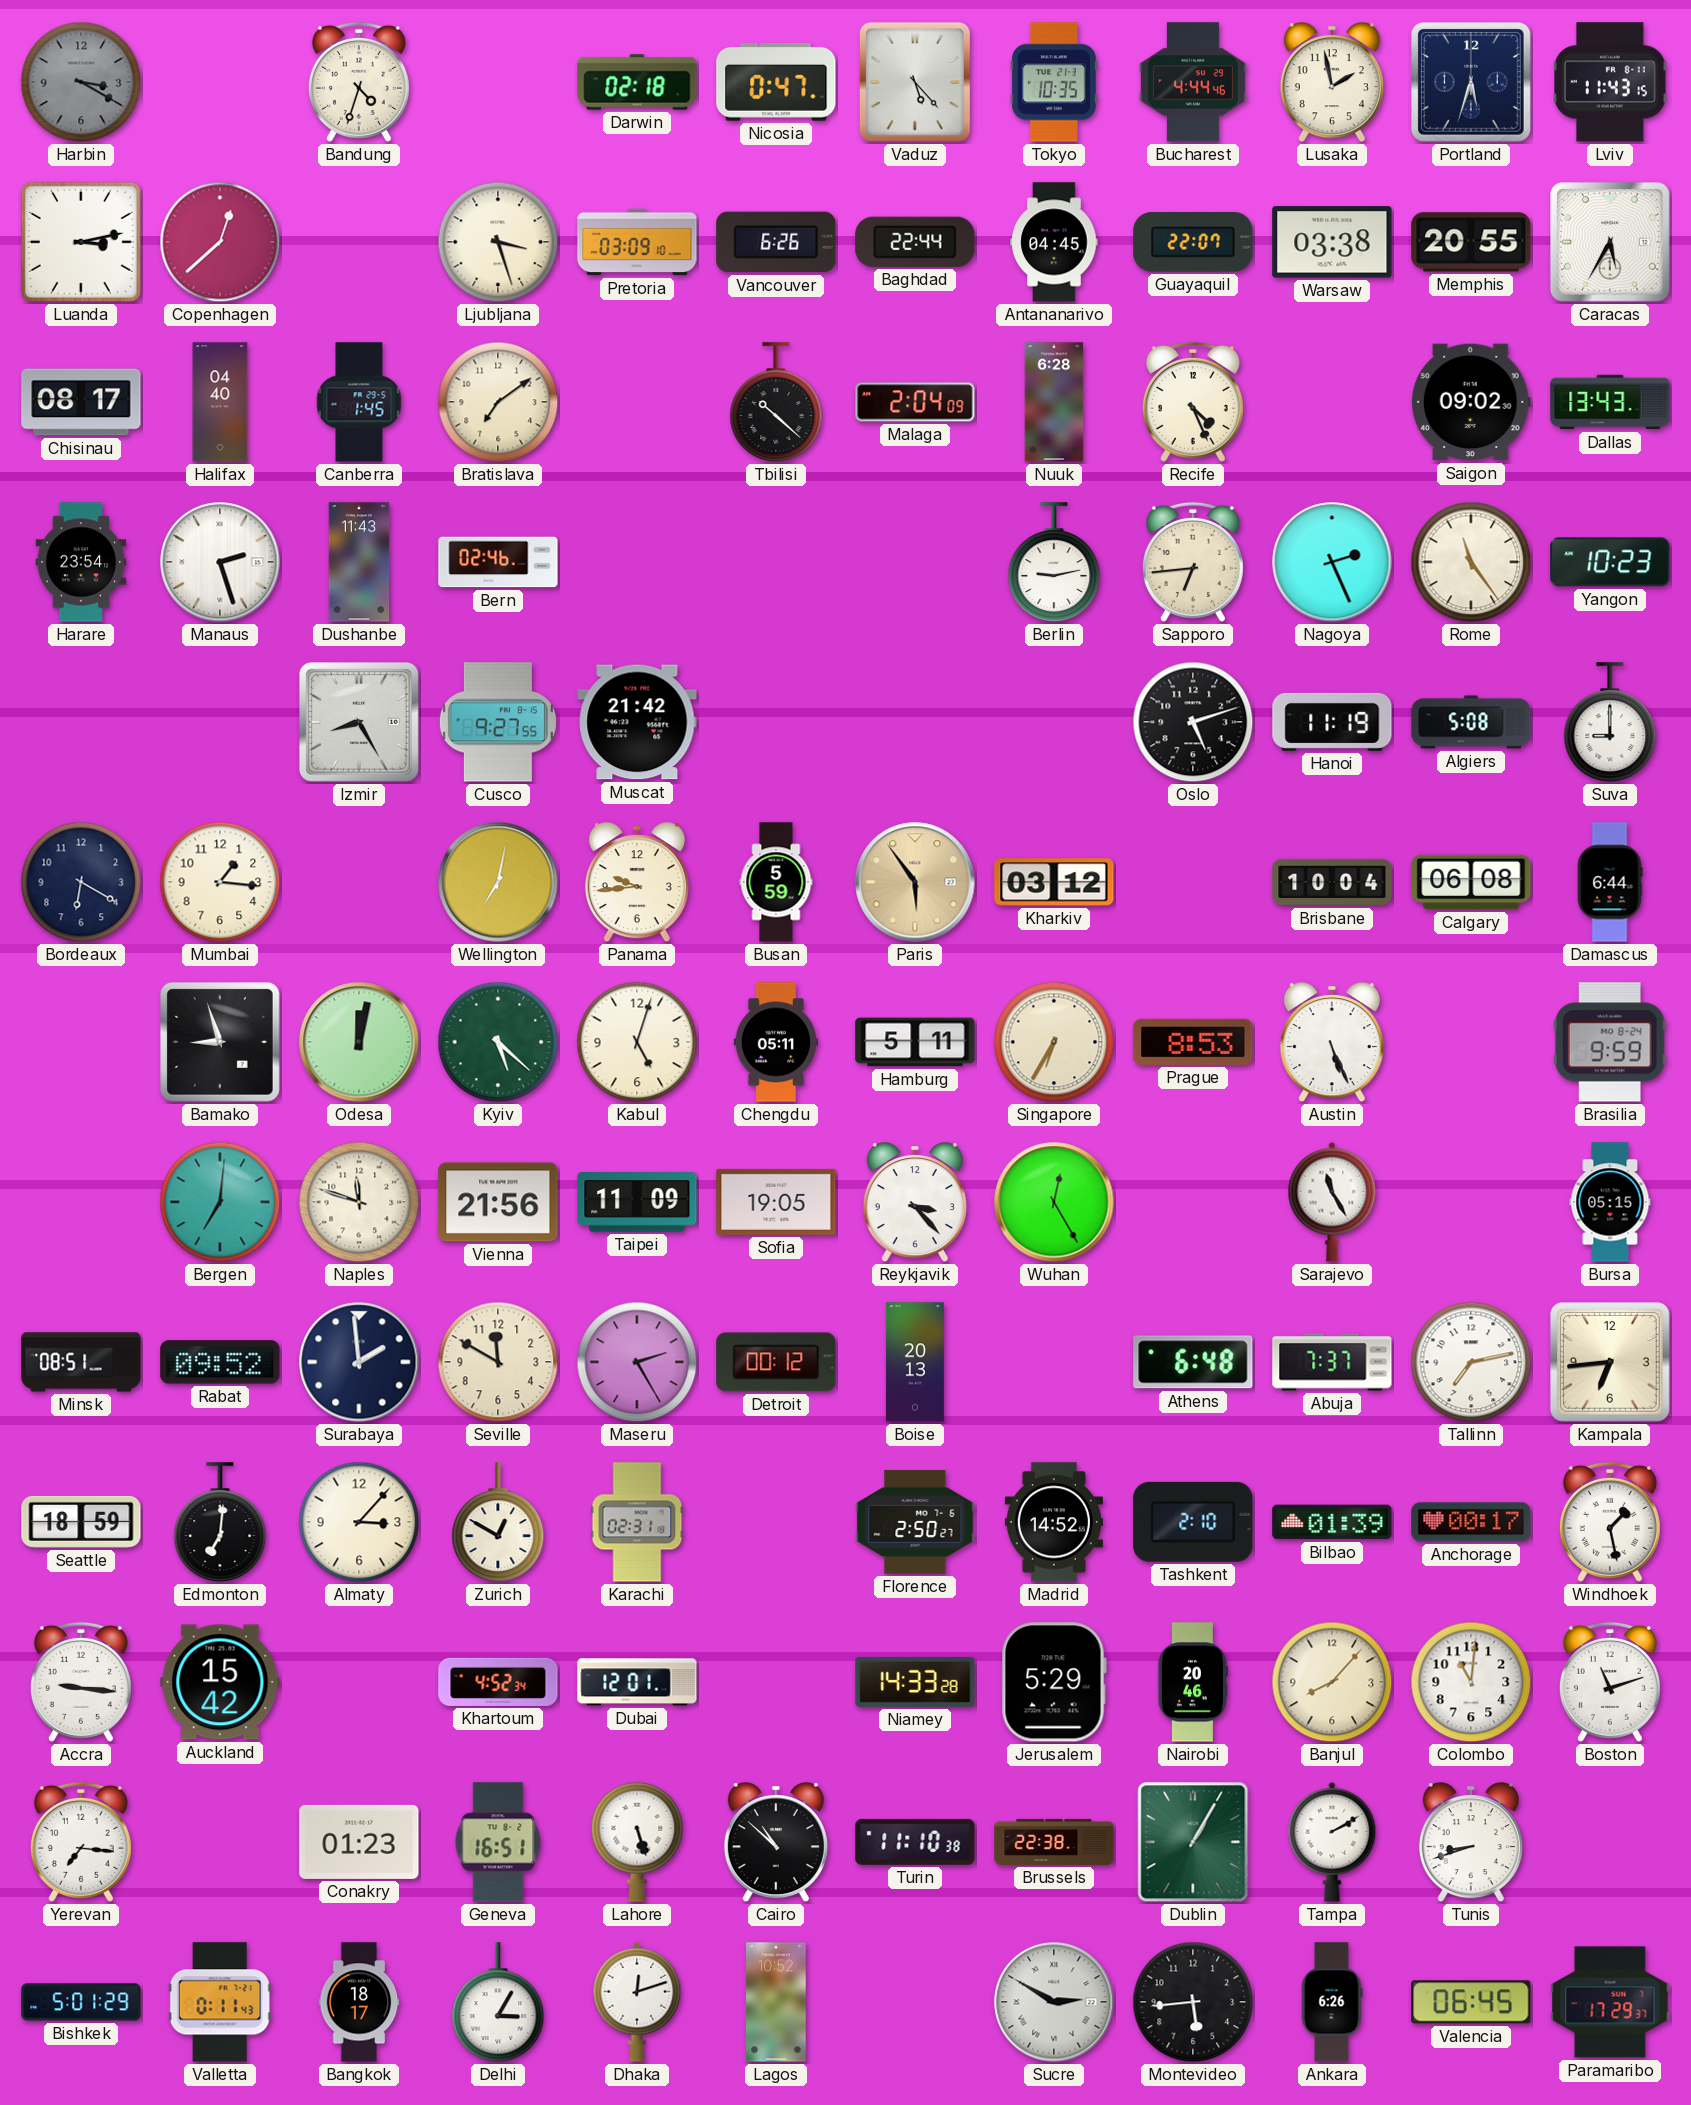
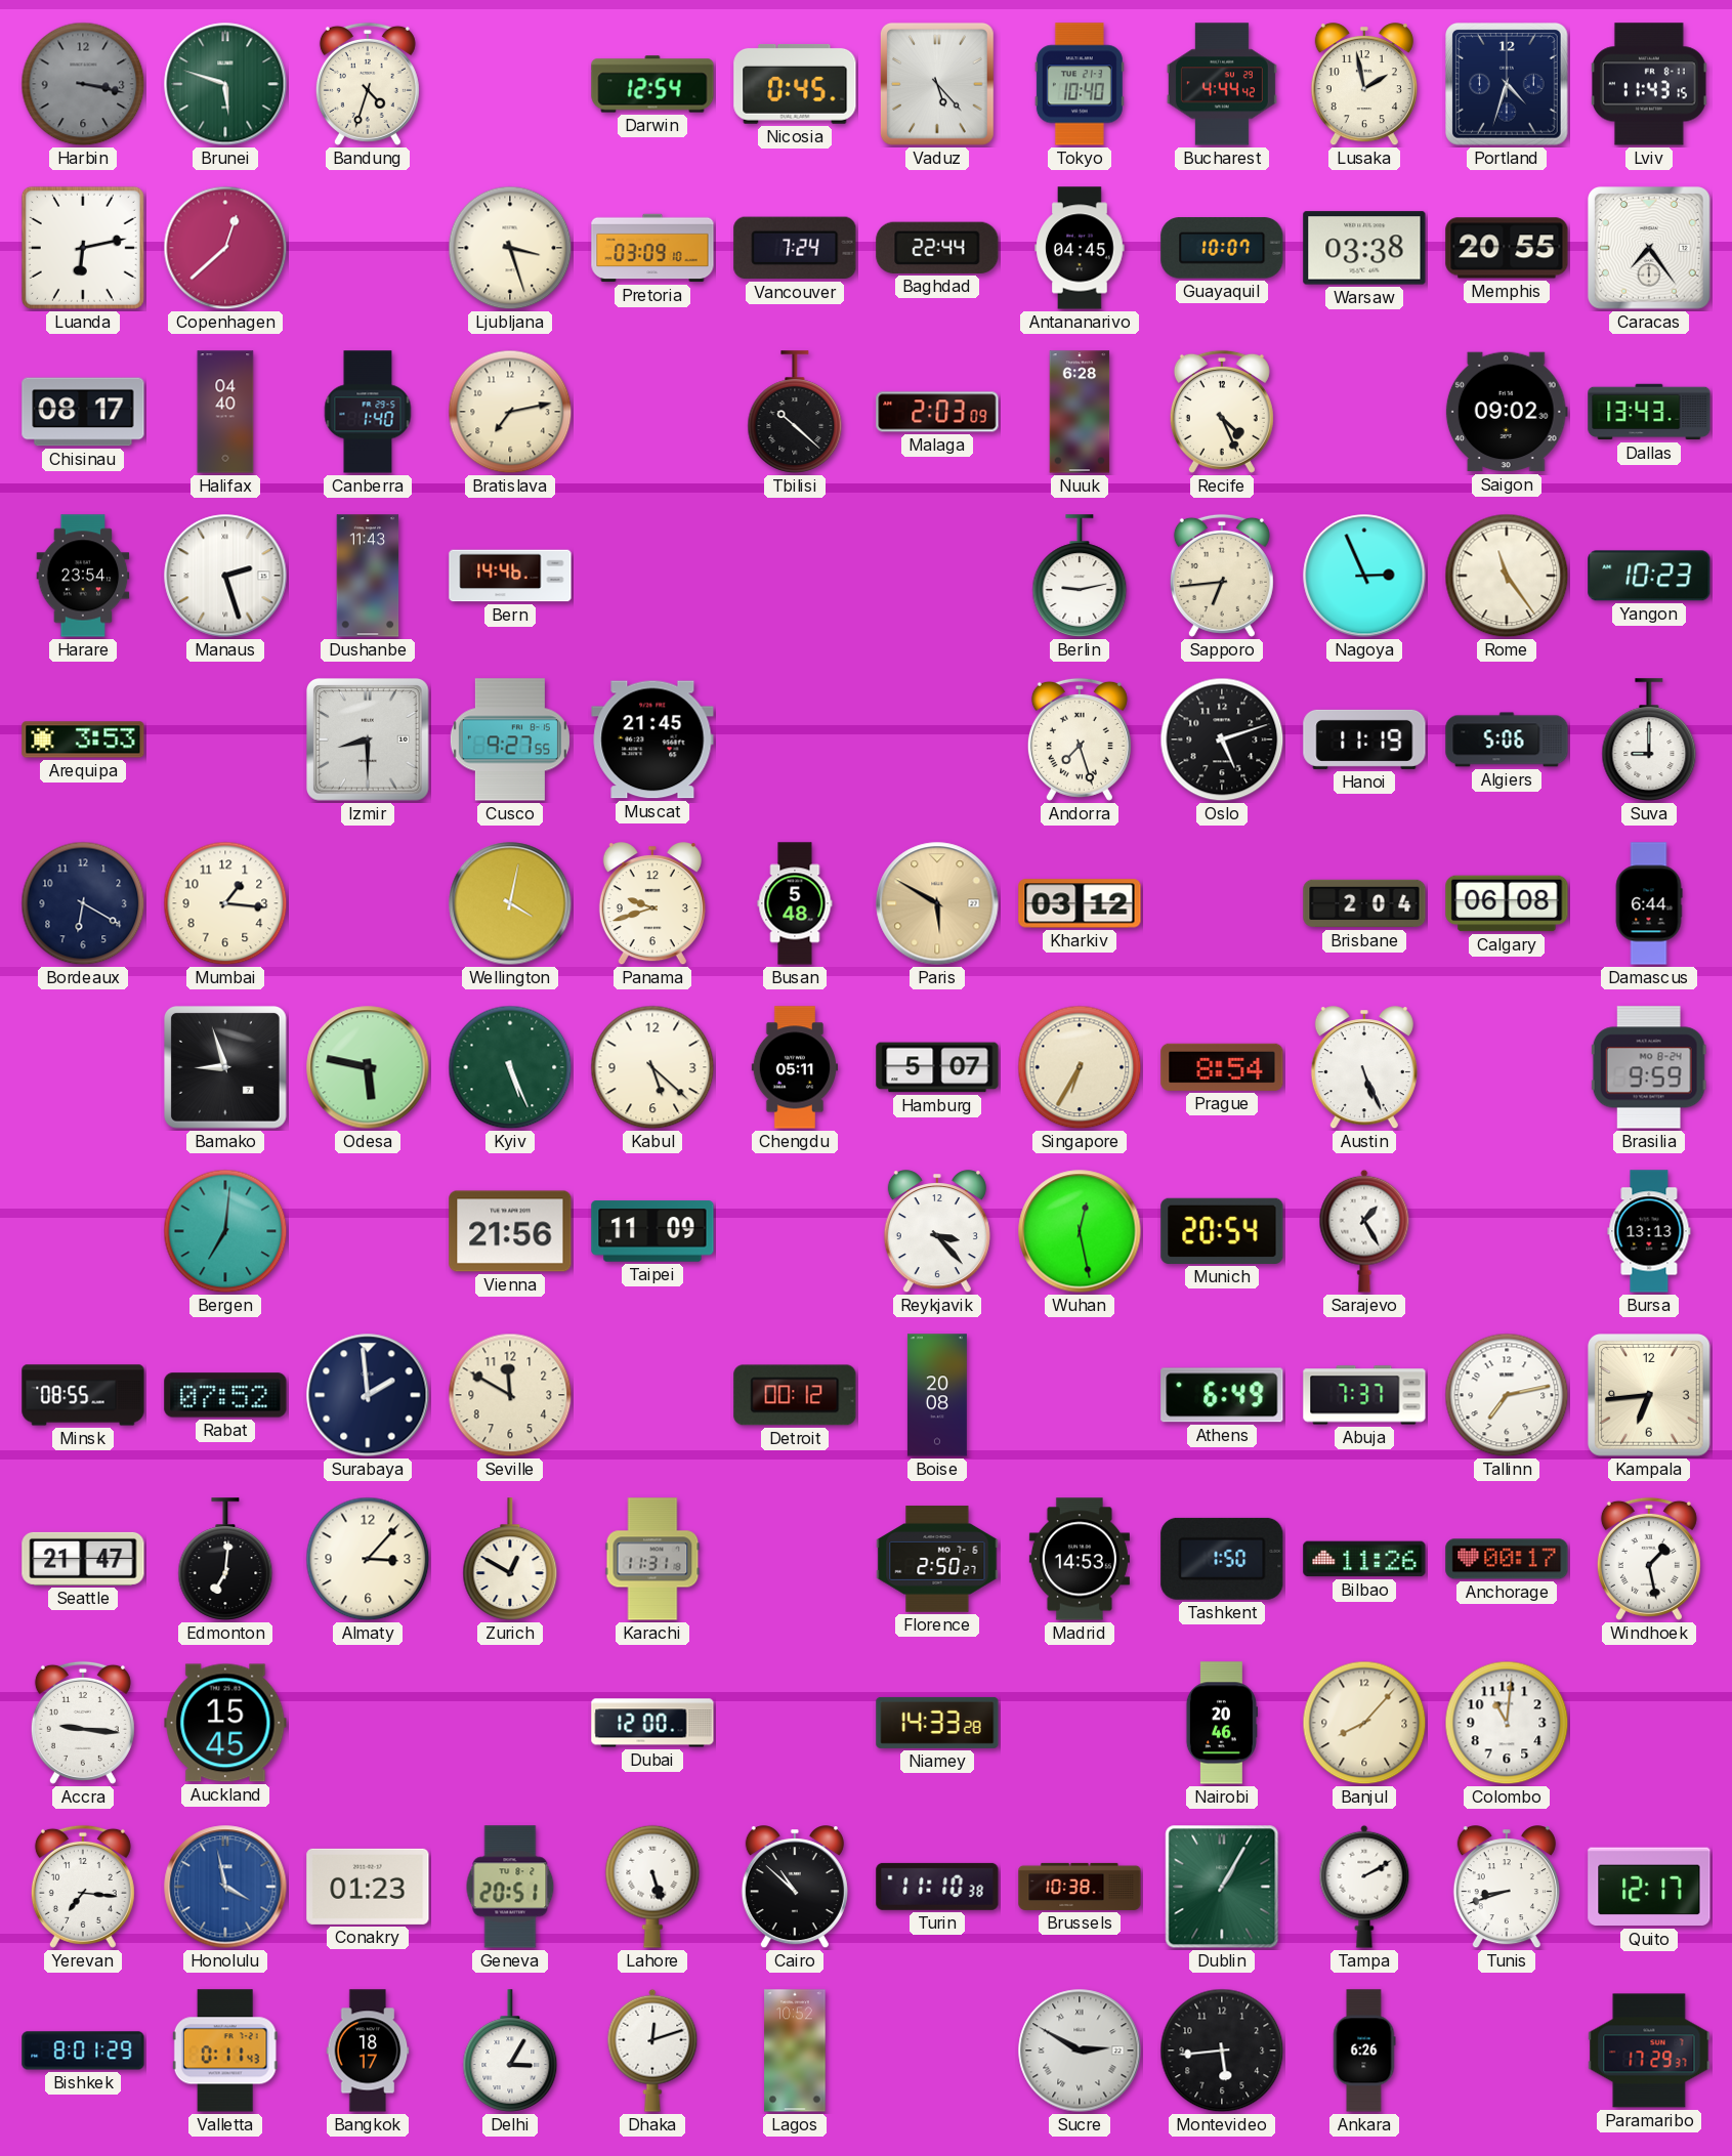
Harbin: 3:20 -> 3:17 (83, 84)
Brunei: none -> 5:48 (225, 84)
Darwin: 02:18 -> 12:54 (652, 84)
Nicosia: 0:47 -> 0:45 (795, 84)
Tokyo: 10:35 -> 10:40 (1080, 84)
Bucharest: 4:44:46 -> 4:44:42 (1222, 84)
Portland: 5:33 -> 4:33 (1508, 85)
Luanda: 3:13 -> 6:13 (83, 248)
Vancouver: 6:26 -> 7:24 (795, 248)
Guayaquil: 22:07 -> 10:07 (1222, 248)
Caracas: 5:35 -> 7:24 (1650, 249)
Canberra: 1:45 -> 1:40 (368, 412)
Bratislava: 7:09 -> 7:13 (510, 412)
Malaga: 2:04 -> 2:03 (937, 412)
Bern: 02:46 -> 14:46 (510, 576)
Nagoya: 2:26 -> 2:56 (1364, 576)
Arequipa: none -> 3:53 (83, 739)
Izmir: 8:25 -> 8:30 (369, 741)
Muscat: 21:42 -> 21:45 (652, 739)
Andorra: none -> 7:27 (1080, 739)
Algiers: 5:08 -> 5:06 (1507, 739)
Wellington: 7:02 -> 4:02 (510, 903)
Panama: 9:44 -> 9:42 (652, 904)
Busan: 5:59 -> 5:48 (795, 903)
Paris: 5:54 -> 5:50 (937, 903)
Brisbane: 10:04 -> 2:04 (1364, 903)
Odesa: 12:02 -> 5:47 (368, 1067)
Kyiv: 5:22 -> 5:26 (510, 1067)
Kabul: 5:03 -> 5:22 (652, 1067)
Hamburg: 5:11 -> 5:07 (937, 1067)
Prague: 8:53 -> 8:54 (1222, 1067)
Naples: 11:48 -> none (359, 1202)
Sofia: 19:05 -> none (776, 1202)
Wuhan: 12:25 -> 12:28 (1080, 1231)
Munich: none -> 20:54 (1222, 1231)
Sarajevo: 11:25 -> 1:25 (1364, 1231)
Bursa: 05:15 -> 13:13 (1649, 1231)
Minsk: 08:51 -> 08:55 (83, 1395)
Rabat: 09:52 -> 07:52 (225, 1395)
Maseru: 2:25 -> none (637, 1362)
Boise: 20:13 -> 20:08 (937, 1395)
Athens: 6:48 -> 6:49 (1222, 1395)
Seattle: 18:59 -> 21:47 (83, 1559)
Karachi: 02:31 -> 11:31 (652, 1559)
Madrid: 14:52 -> 14:53 (1080, 1559)
Tashkent: 2:10 -> 1:50 (1222, 1559)
Bilbao: 01:39 -> 11:26 (1364, 1559)
Auckland: 15:42 -> 15:45 (225, 1723)
Khartoum: 4:52 -> none (498, 1682)
Dubai: 12:01 -> 12:00 (652, 1723)
Jerusalem: 5:29 -> none (1054, 1682)
Boston: 11:12 -> none (1610, 1682)
Honolulu: none -> 3:58 (225, 1887)
Geneva: 16:51 -> 20:51 (510, 1887)
Brussels: 22:38 -> 10:38 (1080, 1887)
Quito: none -> 12:17 (1649, 1887)
Bishkek: 5:01 -> 8:01 (83, 2051)
Valencia: 06:45 -> none (1471, 2002)
